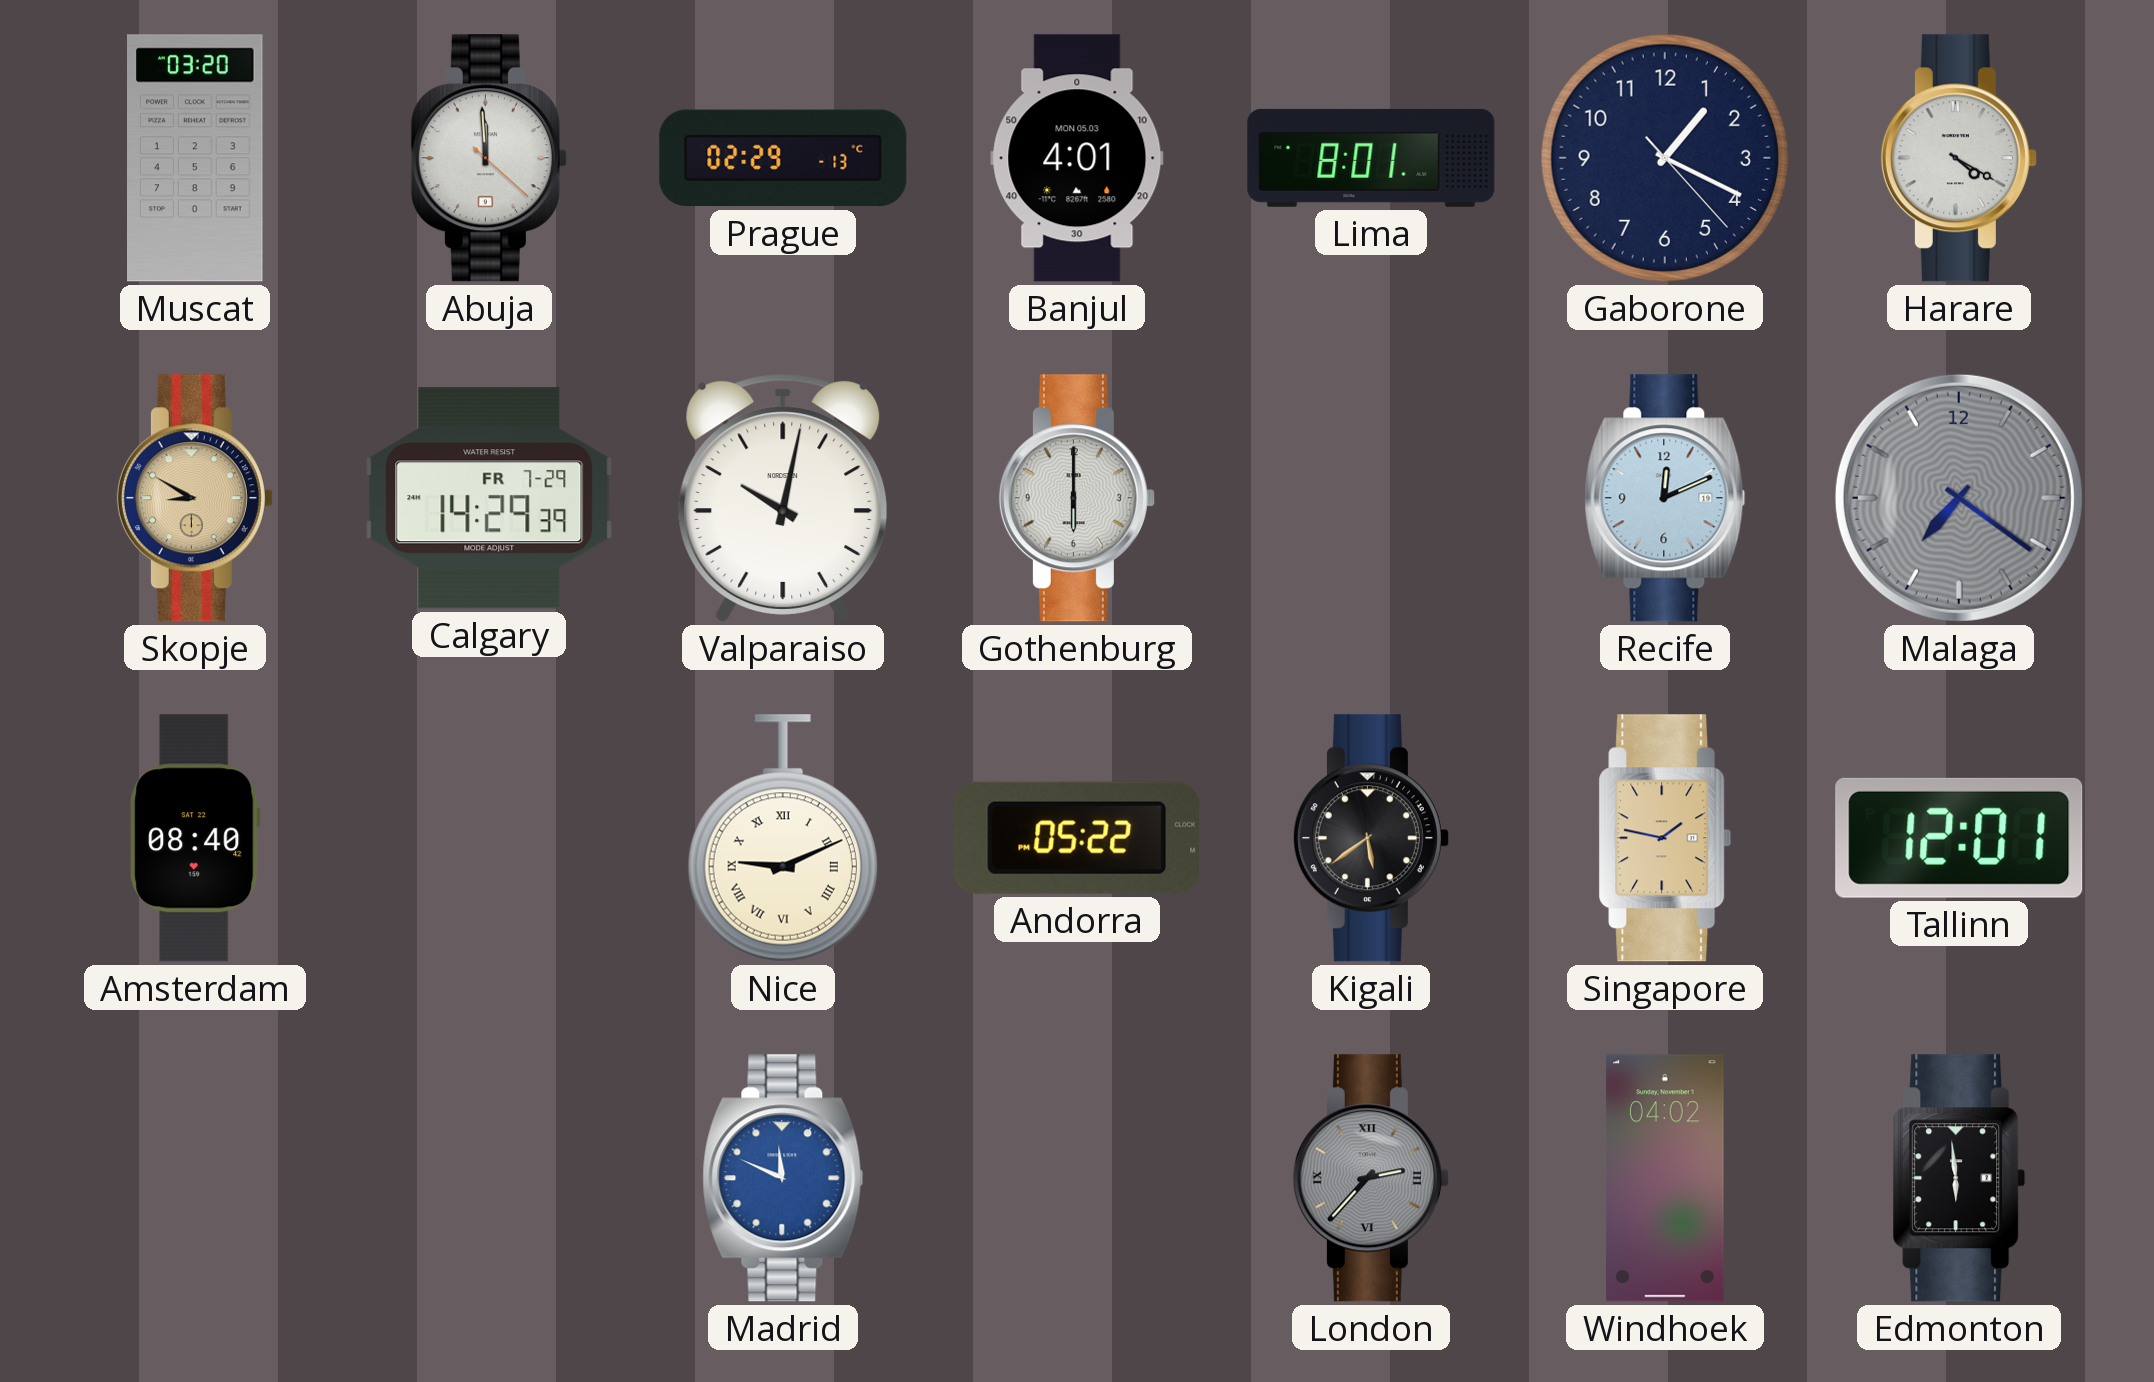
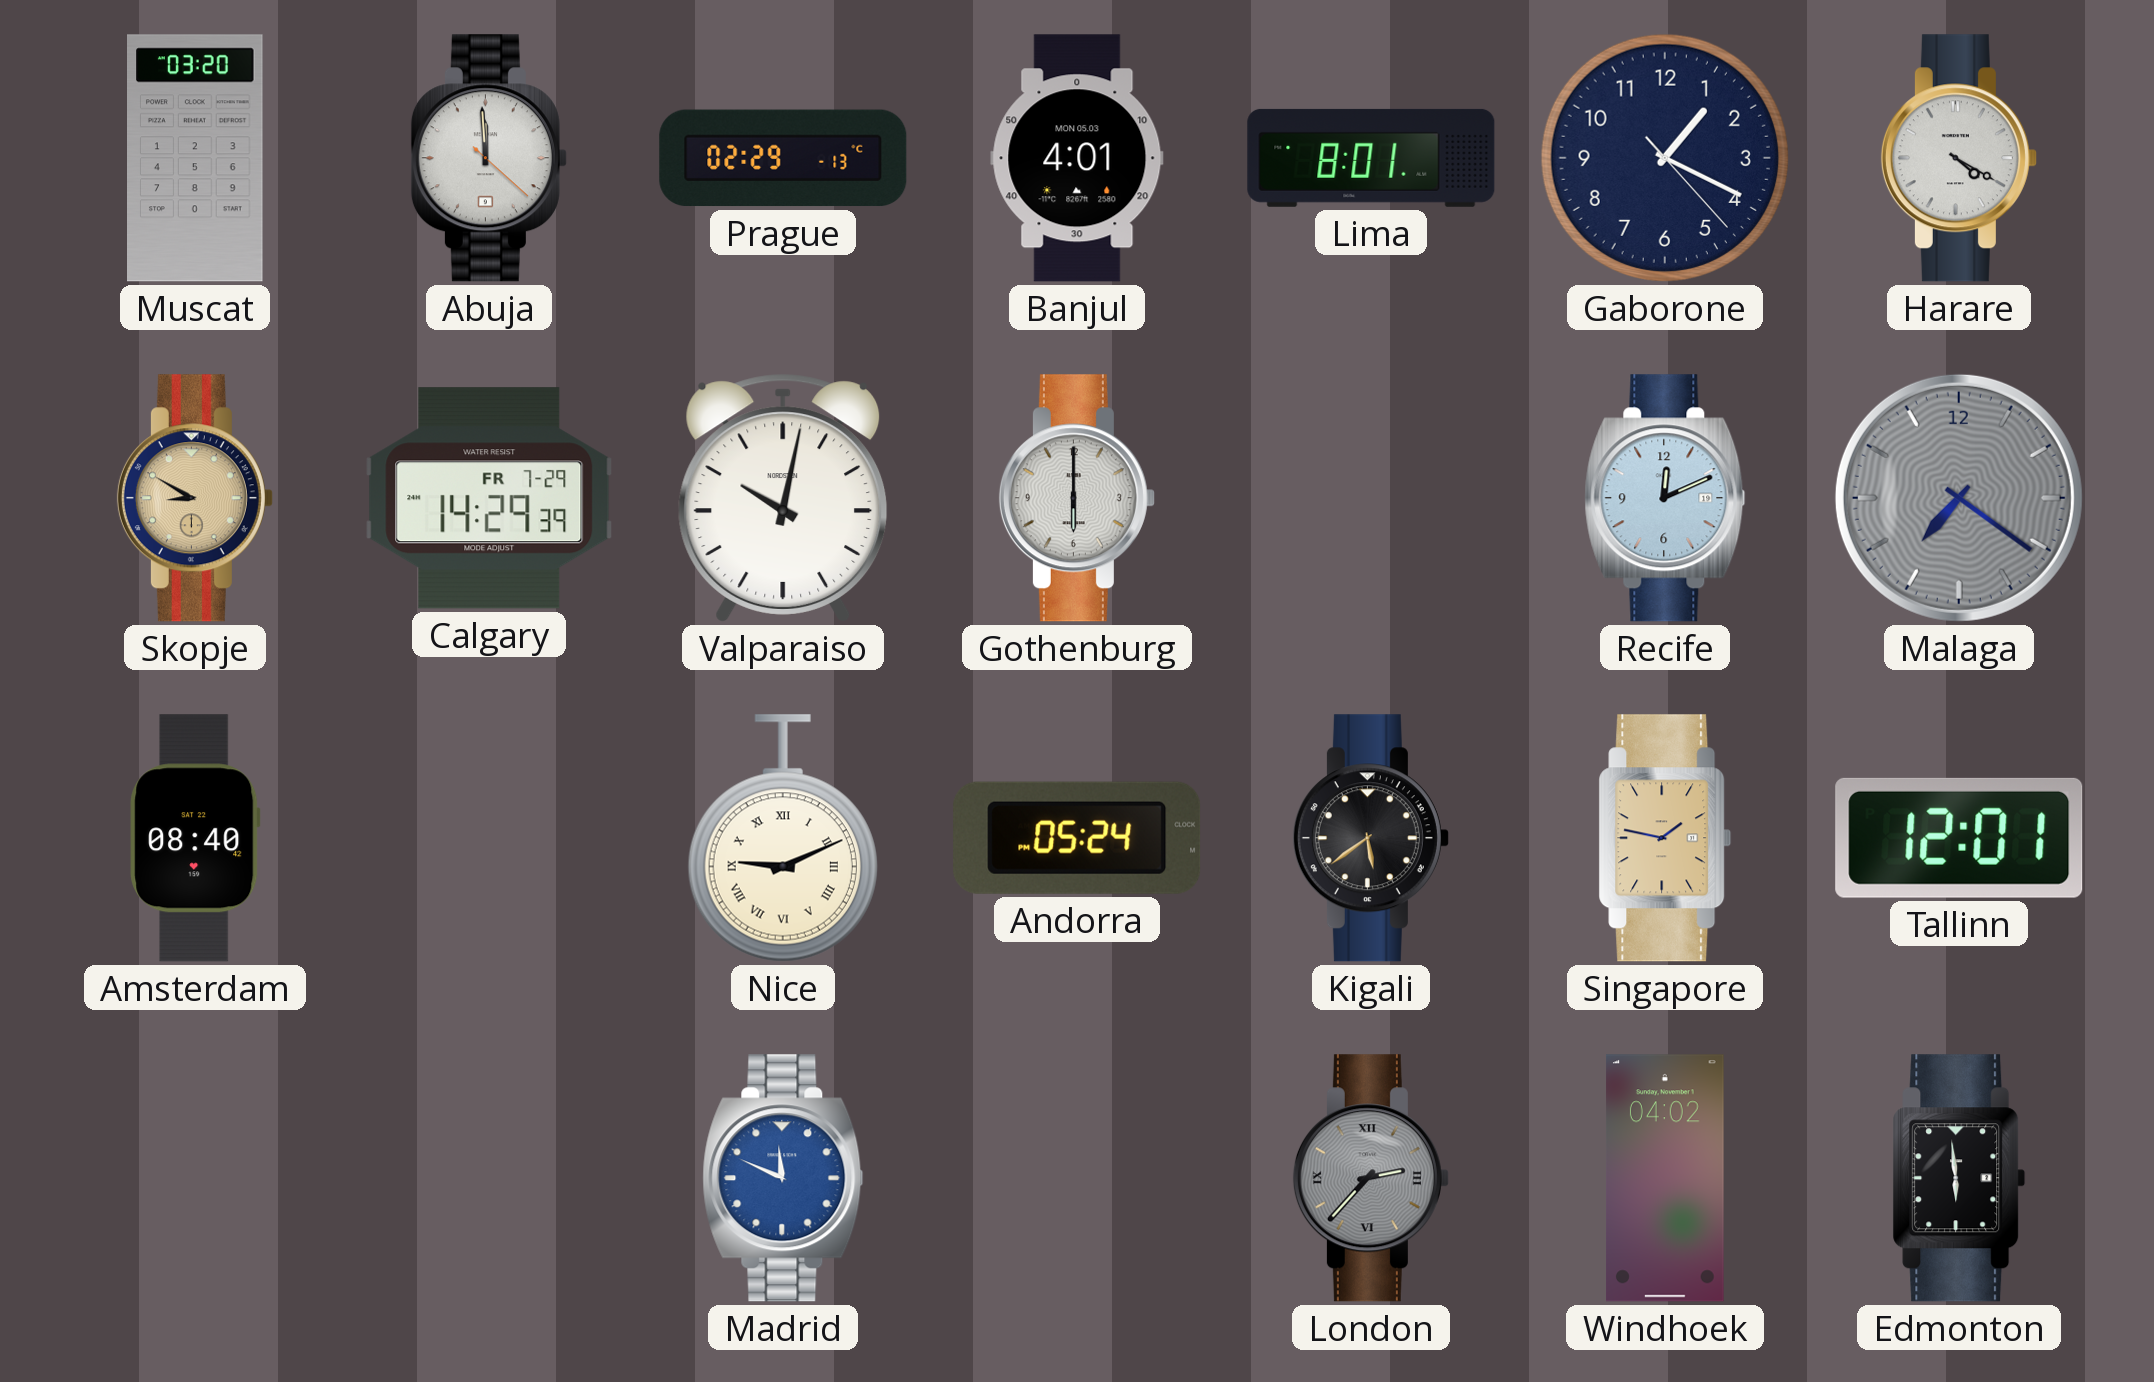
Andorra: 05:22 -> 05:24 (1077, 838)
